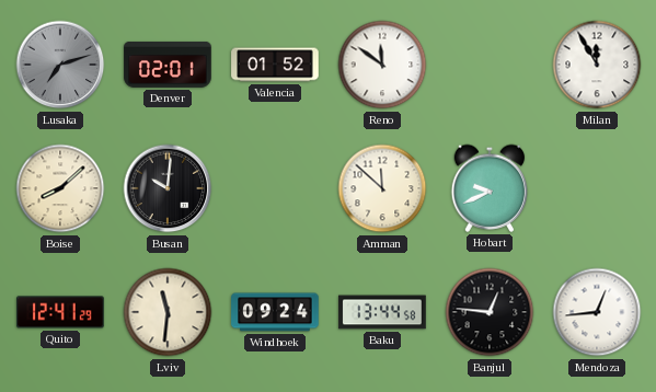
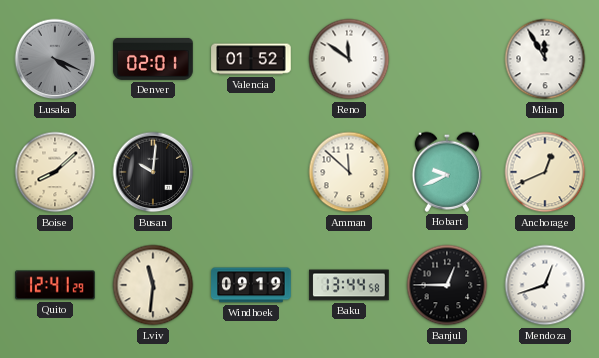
Lusaka: 7:12 -> 4:19 (55, 59)
Anchorage: none -> 12:41 (545, 172)
Windhoek: 09:24 -> 09:19 (251, 285)
Banjul: 12:46 -> 12:45 (447, 285)
Mendoza: 12:44 -> 12:42 (545, 285)
